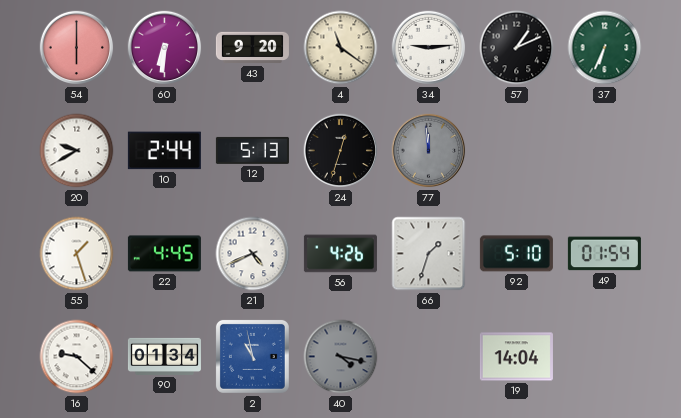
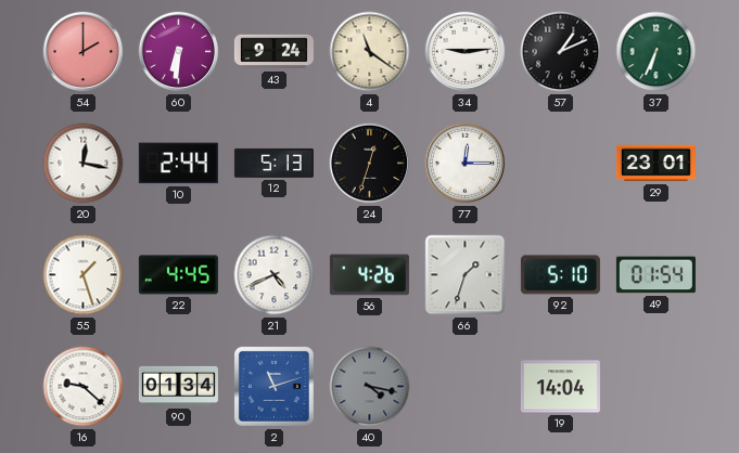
54: 6:00 -> 2:00 (84, 52)
43: 9:20 -> 9:24 (273, 52)
20: 9:40 -> 12:17 (84, 164)
77: 11:59 -> 12:15 (466, 164)
77 dial: grey -> white (466, 164)
29: none -> 23:01 (655, 164)
2: 10:58 -> 11:12 (273, 386)
